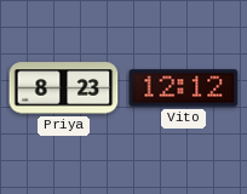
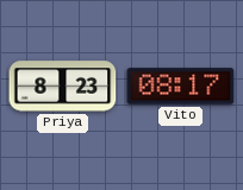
Vito: 12:12 -> 08:17 (181, 87)
